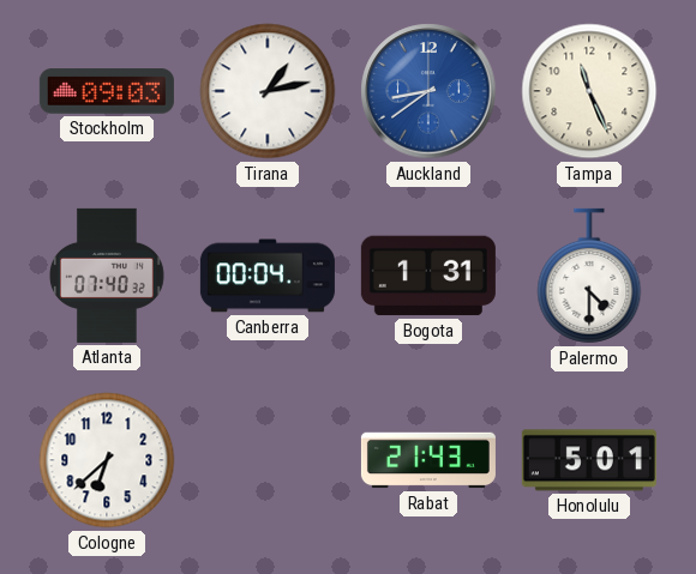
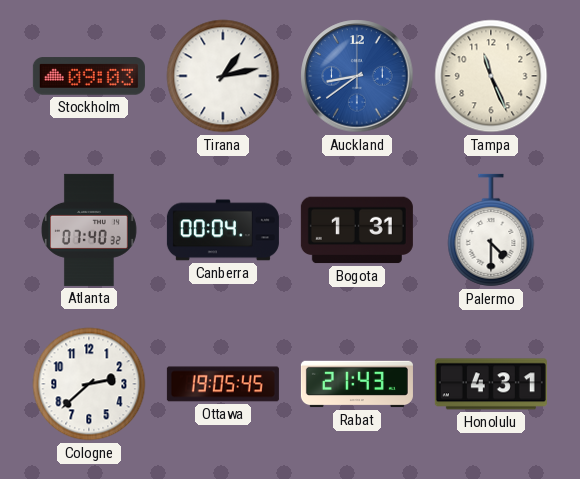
Cologne: 6:38 -> 2:38 (89, 384)
Ottawa: none -> 19:05 (223, 384)
Honolulu: 5:01 -> 4:31 (491, 384)
